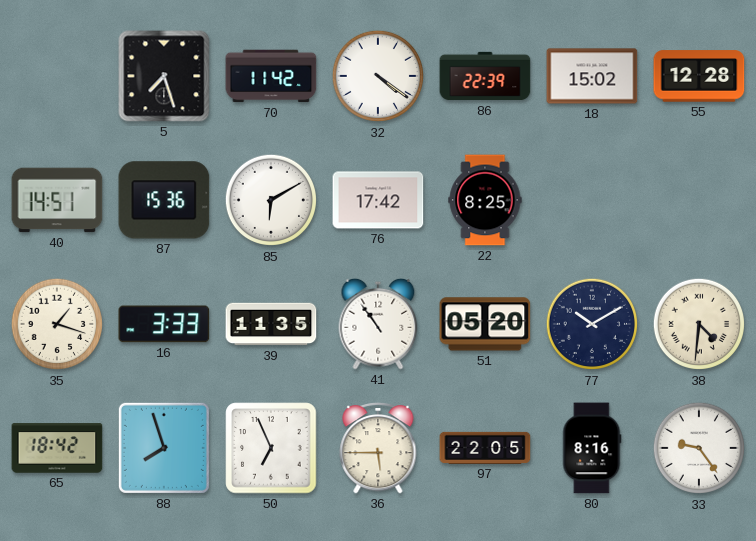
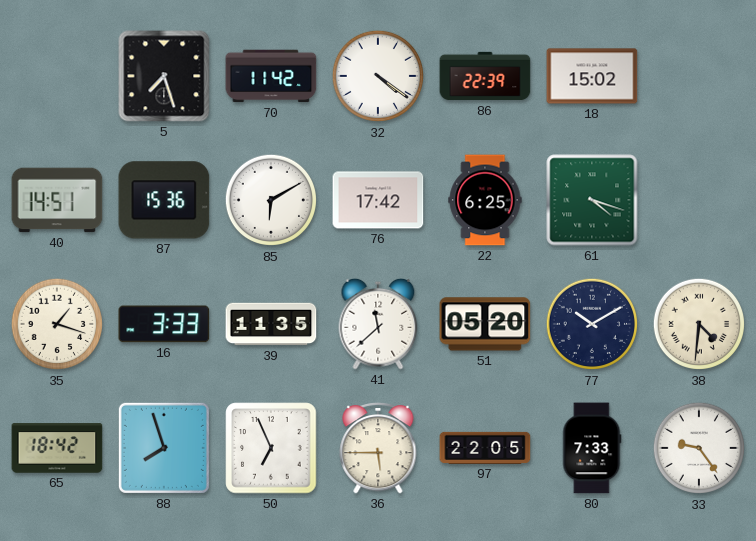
55: 12:28 -> none (699, 76)
22: 8:25 -> 6:25 (485, 200)
61: none -> 4:18 (592, 200)
41: 10:54 -> 11:38 (378, 324)
80: 8:16 -> 7:33 (592, 448)
